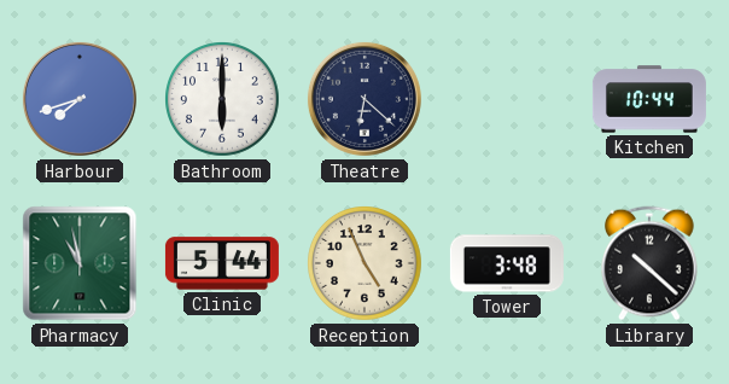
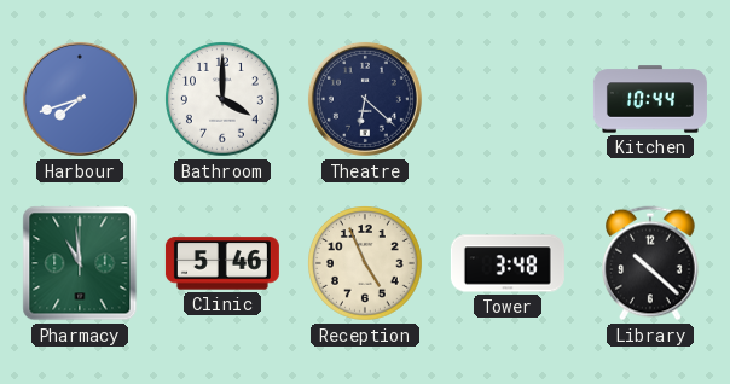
Bathroom: 6:00 -> 4:00 (224, 100)
Pharmacy: 10:58 -> 10:59 (80, 263)
Clinic: 5:44 -> 5:46 (222, 263)
